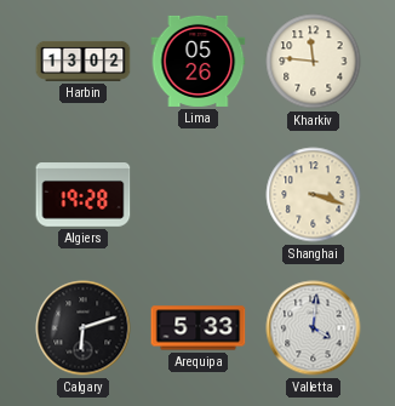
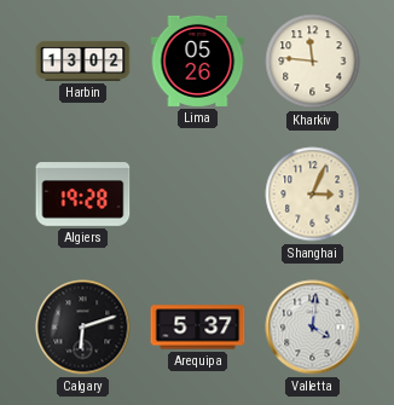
Shanghai: 3:18 -> 3:04 (313, 195)
Arequipa: 5:33 -> 5:37 (198, 328)
